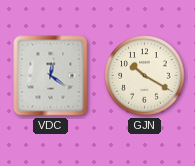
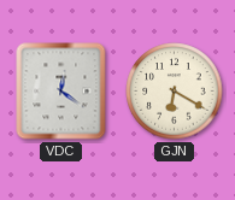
GJN: 10:20 -> 6:20 (175, 92)
